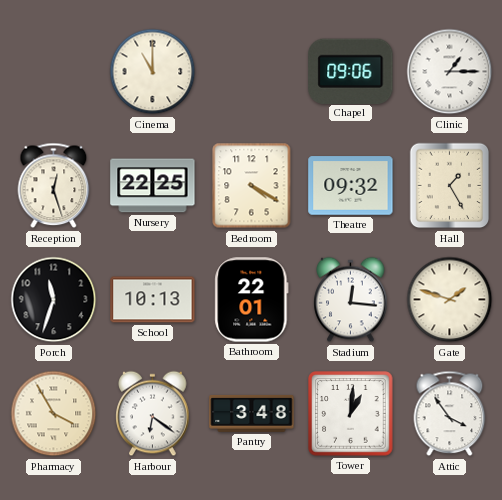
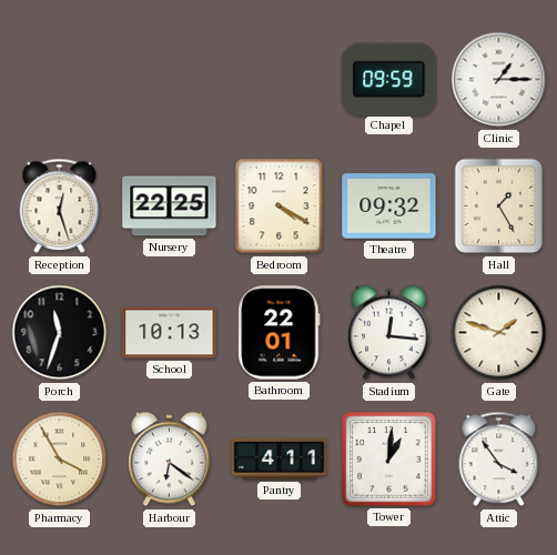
Cinema: 11:00 -> none (153, 72)
Chapel: 09:06 -> 09:59 (389, 79)
Pantry: 3:48 -> 4:11 (280, 458)
